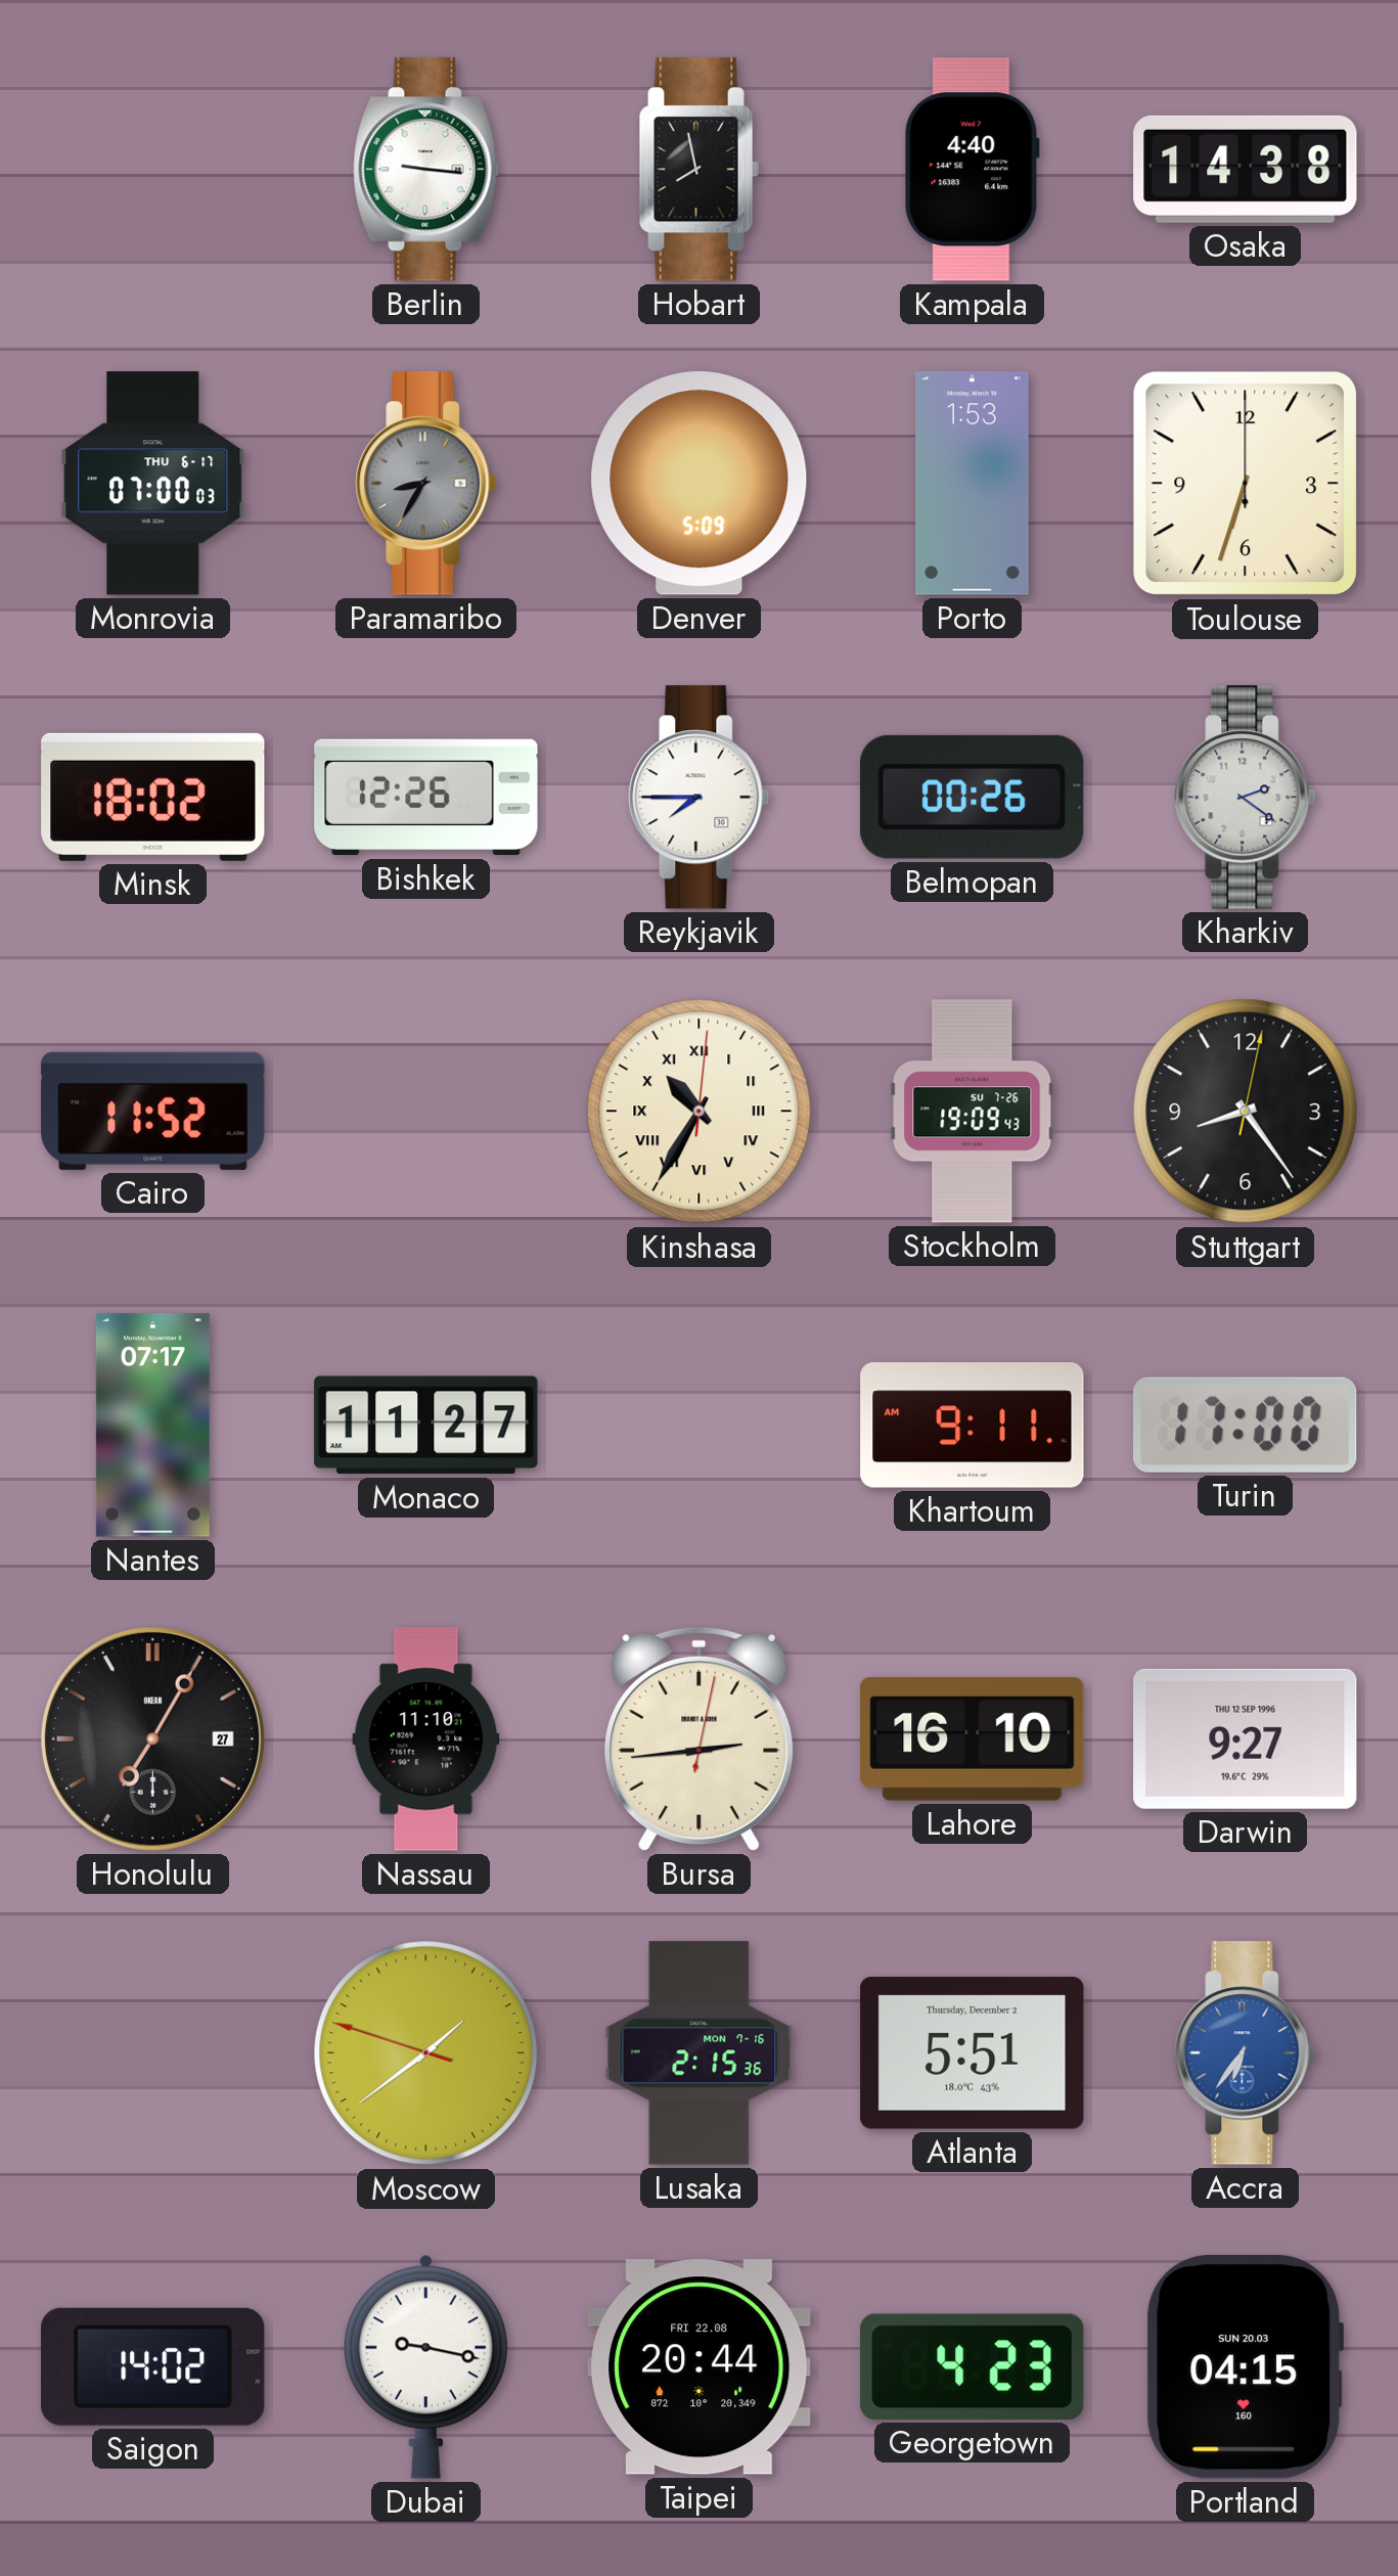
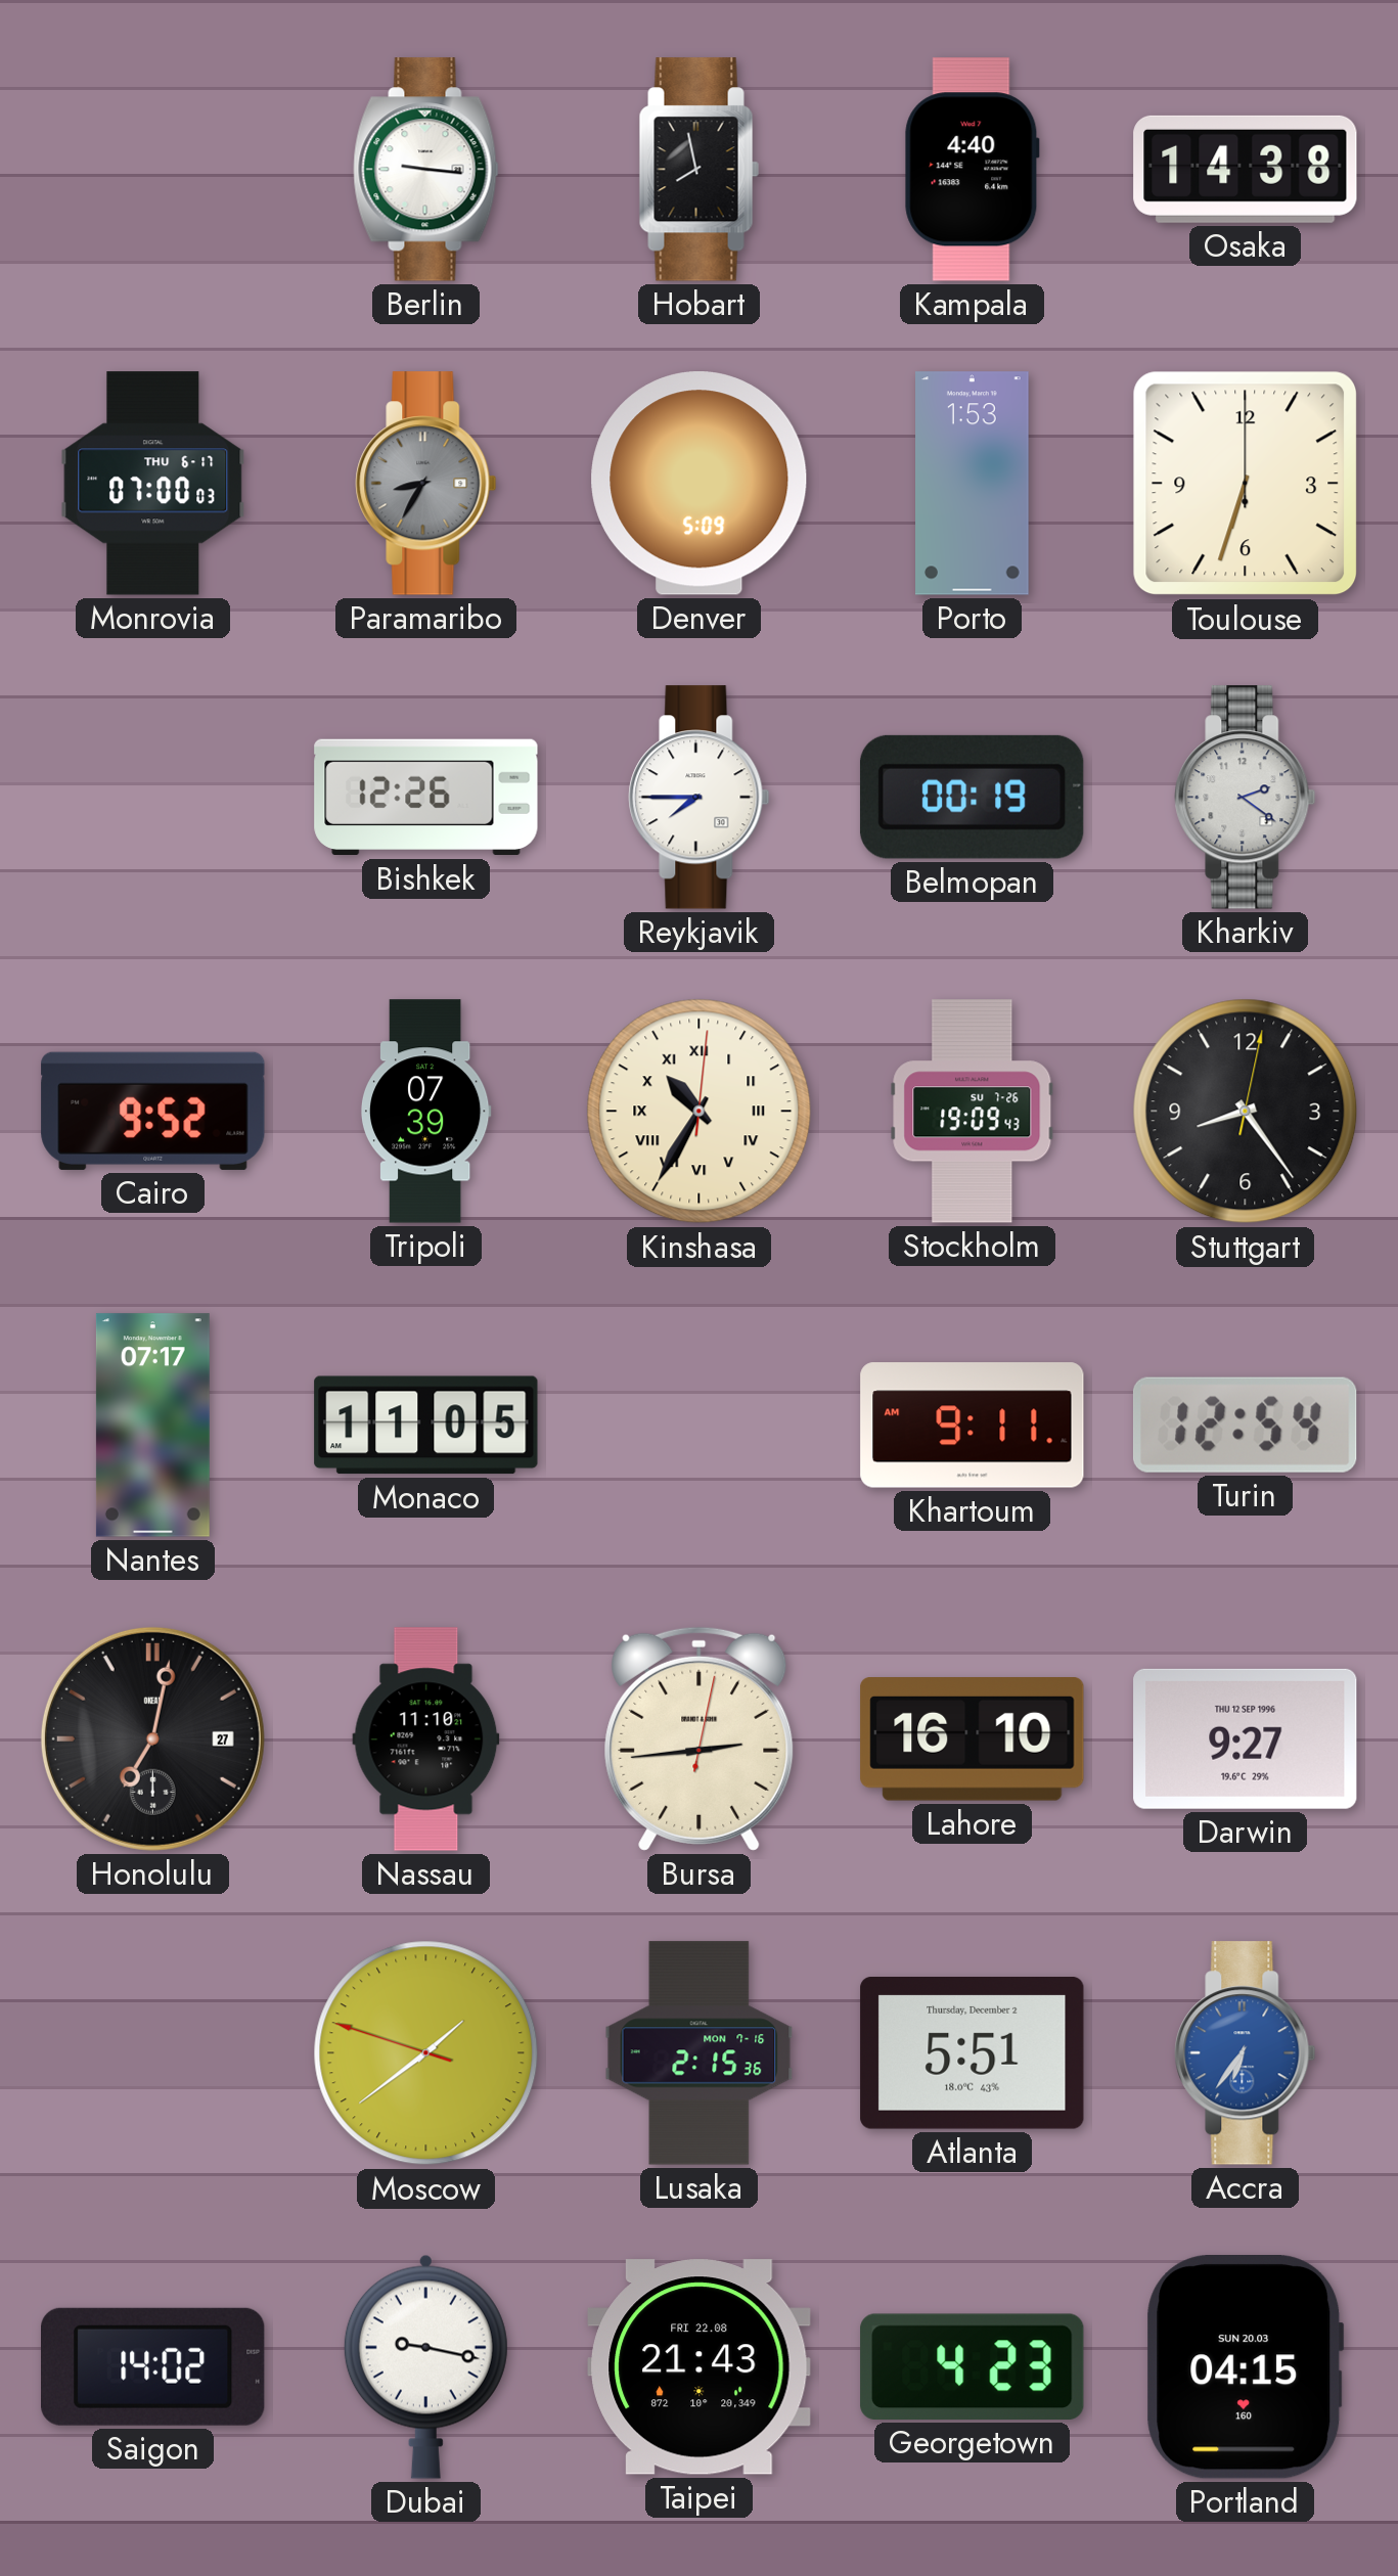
Minsk: 18:02 -> none (153, 797)
Belmopan: 00:26 -> 00:19 (972, 797)
Cairo: 11:52 -> 9:52 (153, 1111)
Tripoli: none -> 07:39 (425, 1112)
Monaco: 11:27 -> 11:05 (426, 1426)
Turin: 17:00 -> 12:54 (1245, 1425)
Honolulu: 7:05 -> 7:02 (152, 1738)
Taipei: 20:44 -> 21:43 (700, 2367)
